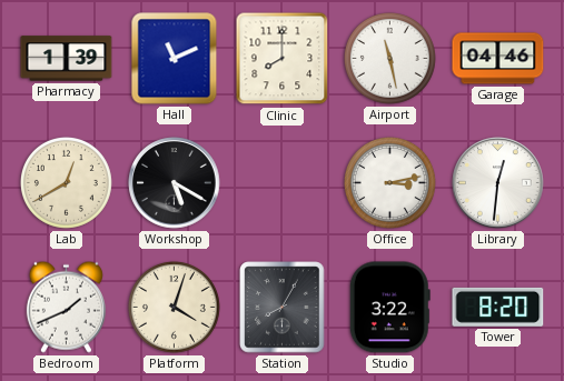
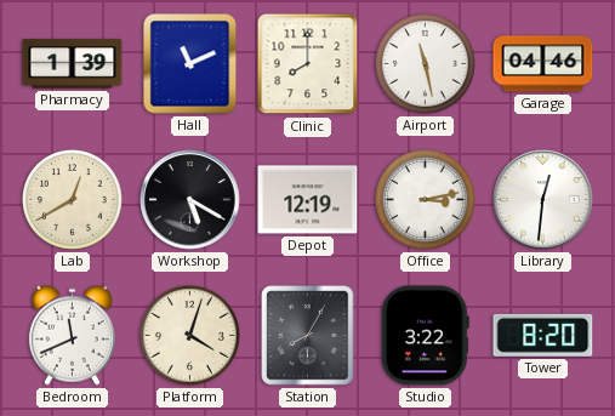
Depot: none -> 12:19 (308, 200)
Bedroom: 1:41 -> 11:41 (72, 335)
